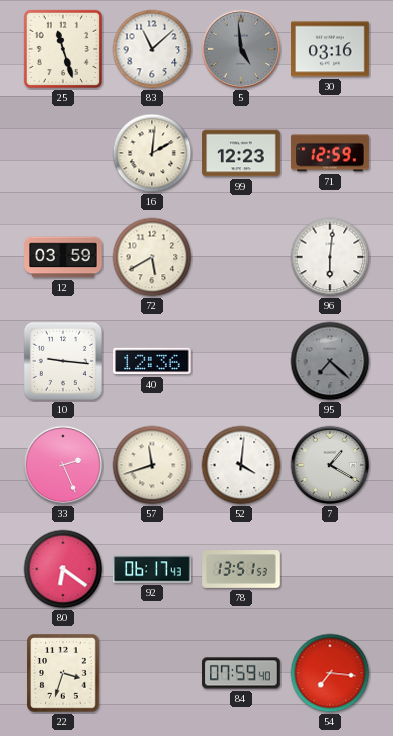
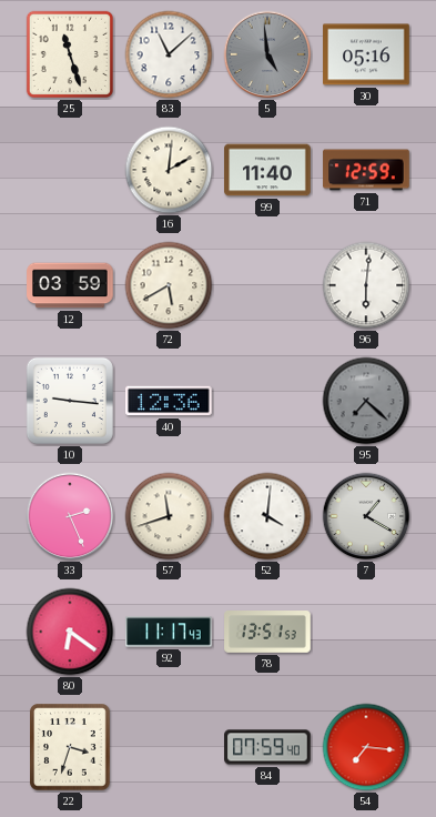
30: 03:16 -> 05:16 (366, 54)
99: 12:23 -> 11:40 (267, 170)
92: 06:17 -> 11:17 (169, 632)
